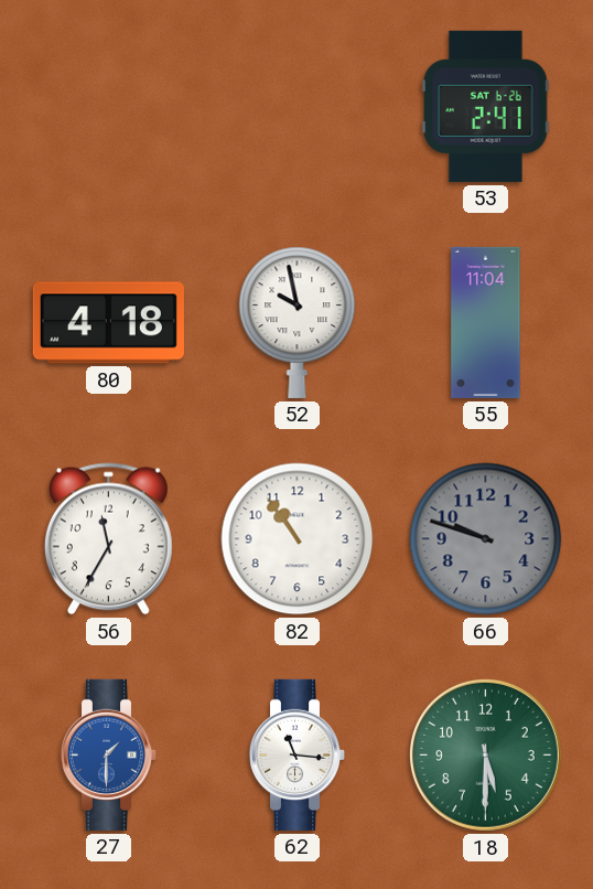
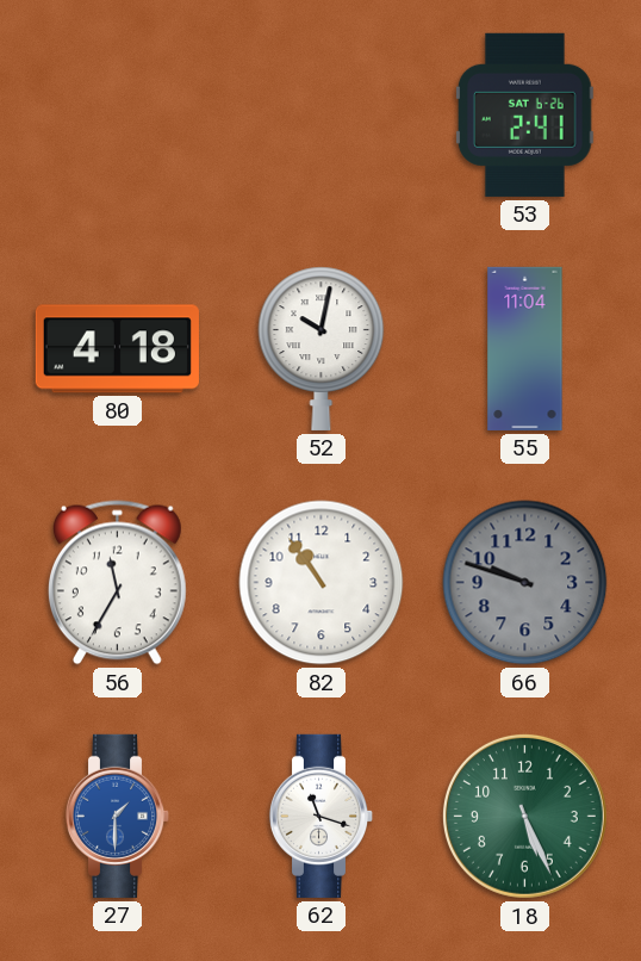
52: 9:58 -> 10:02 (322, 348)
62: 11:16 -> 11:18 (322, 816)
18: 5:30 -> 5:26 (524, 816)
